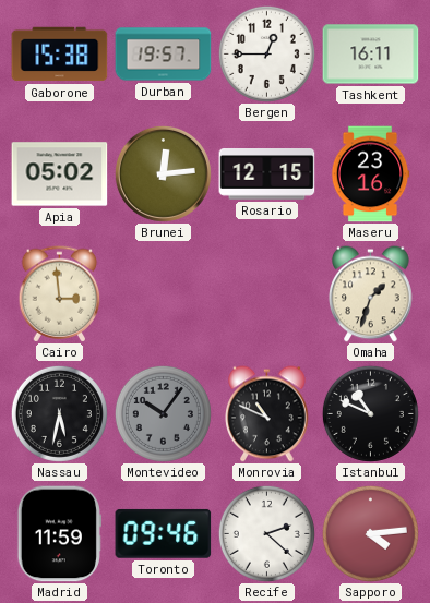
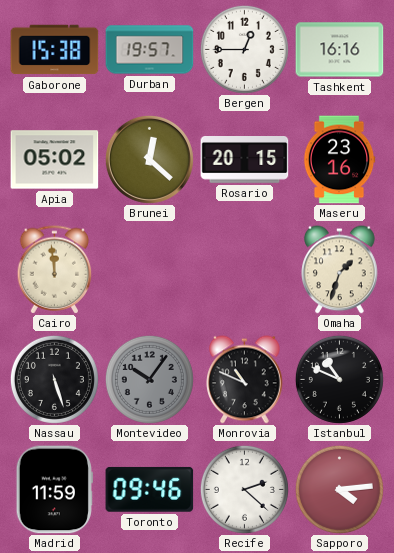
Tashkent: 16:11 -> 16:16 (340, 50)
Brunei: 12:14 -> 12:22 (149, 159)
Rosario: 12:15 -> 20:15 (245, 160)
Cairo: 2:59 -> 11:59 (55, 270)
Nassau: 5:32 -> 5:27 (54, 379)
